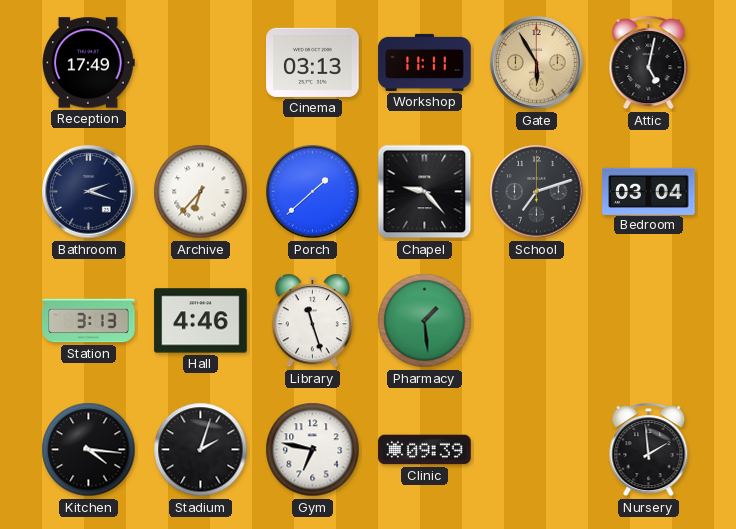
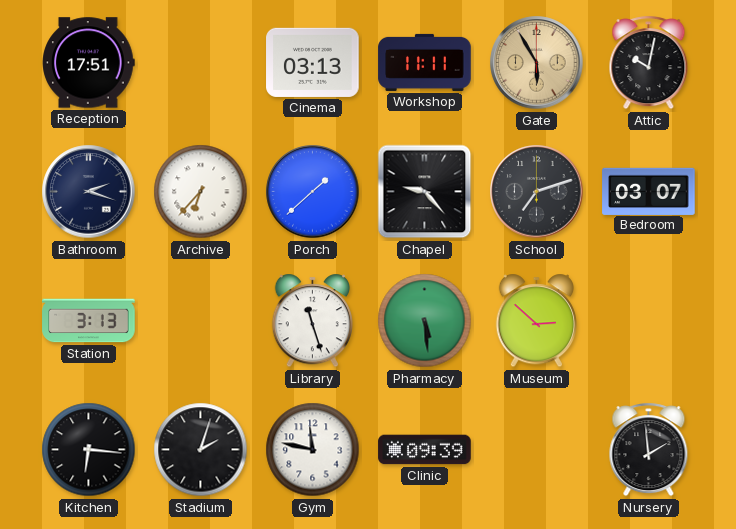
Reception: 17:49 -> 17:51 (89, 63)
Attic: 5:02 -> 10:02 (649, 63)
Bedroom: 03:04 -> 03:07 (649, 191)
Hall: 4:46 -> none (201, 321)
Pharmacy: 1:29 -> 5:29 (425, 321)
Museum: none -> 2:52 (536, 321)
Kitchen: 4:16 -> 6:16 (89, 450)
Gym: 6:47 -> 11:47 (313, 450)
